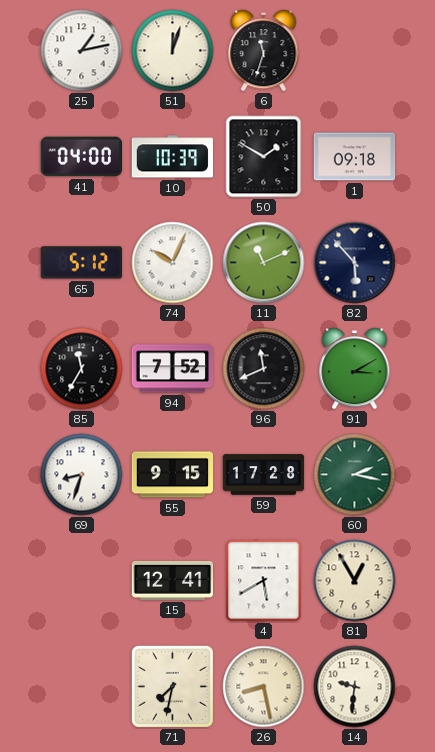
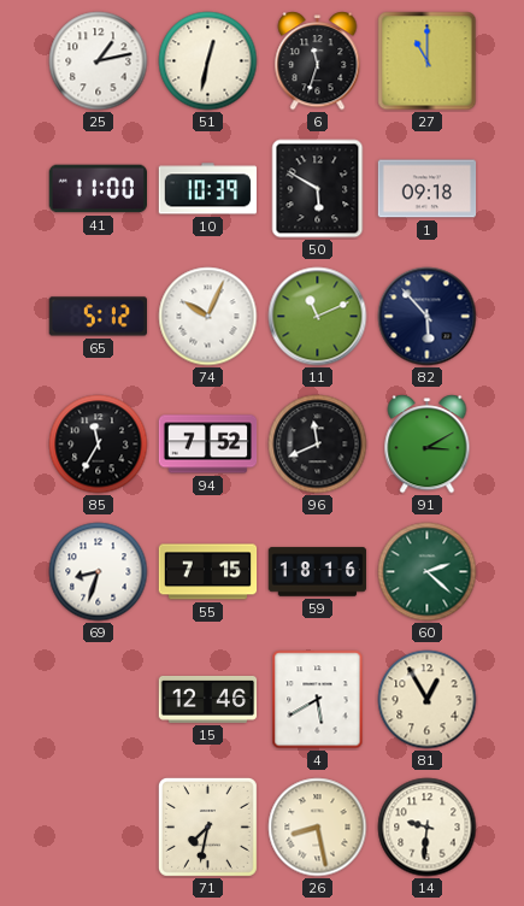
51: 12:03 -> 12:32 (208, 61)
27: none -> 11:00 (428, 61)
41: 04:00 -> 11:00 (99, 189)
50: 1:50 -> 5:50 (318, 189)
55: 9:15 -> 7:15 (208, 572)
59: 17:28 -> 18:16 (318, 572)
60: 2:17 -> 2:22 (428, 572)
15: 12:41 -> 12:46 (208, 699)
